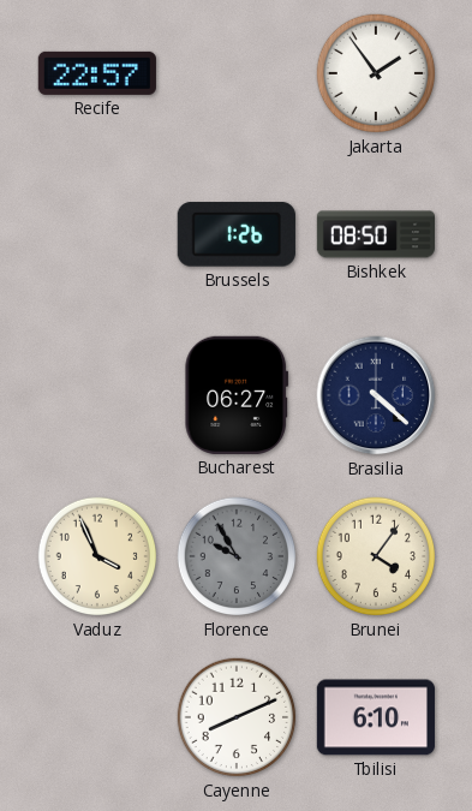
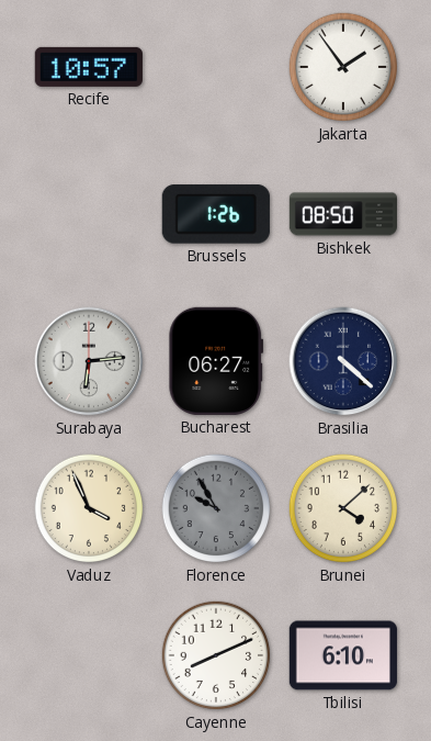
Recife: 22:57 -> 10:57 (89, 67)
Surabaya: none -> 6:14 (89, 361)
Brunei: 4:06 -> 4:08 (343, 508)
